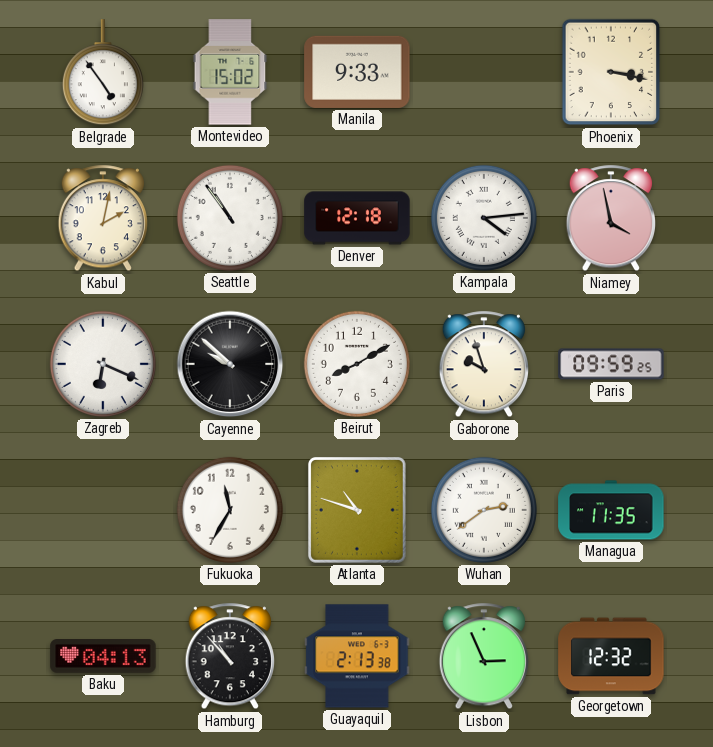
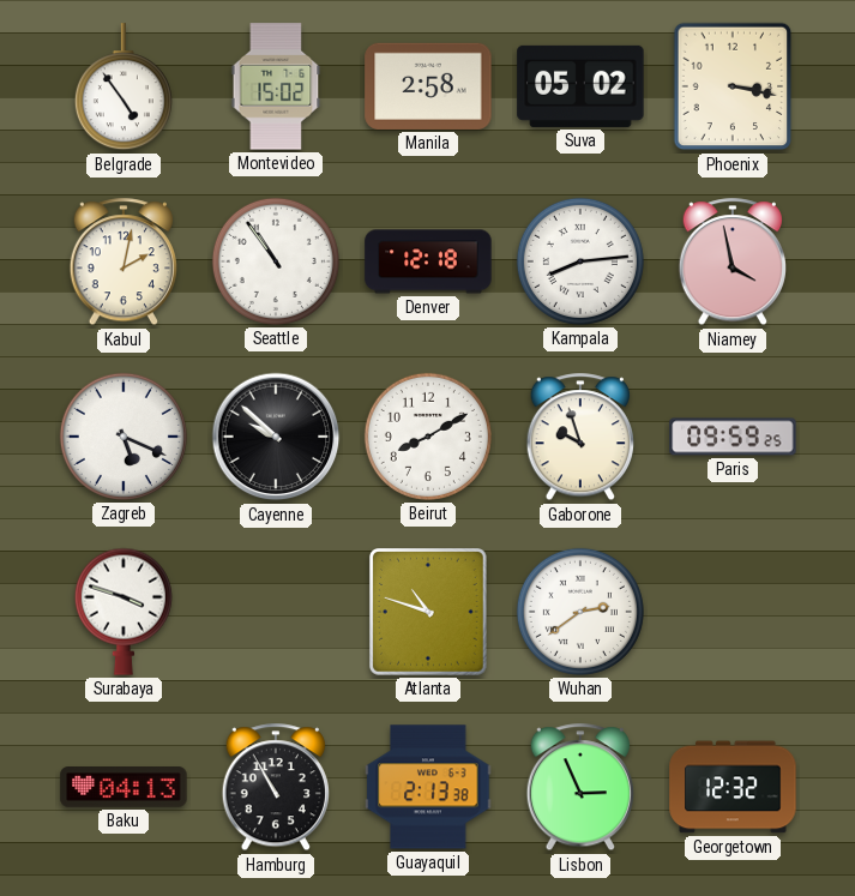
Manila: 9:33 -> 2:58 (428, 86)
Suva: none -> 05:02 (580, 86)
Kampala: 4:14 -> 8:14 (580, 261)
Zagreb: 6:19 -> 5:19 (124, 437)
Surabaya: none -> 3:48 (124, 612)
Fukuoka: 11:35 -> none (230, 510)
Managua: 11:35 -> none (611, 510)
Hamburg: 10:53 -> 10:55 (275, 788)
